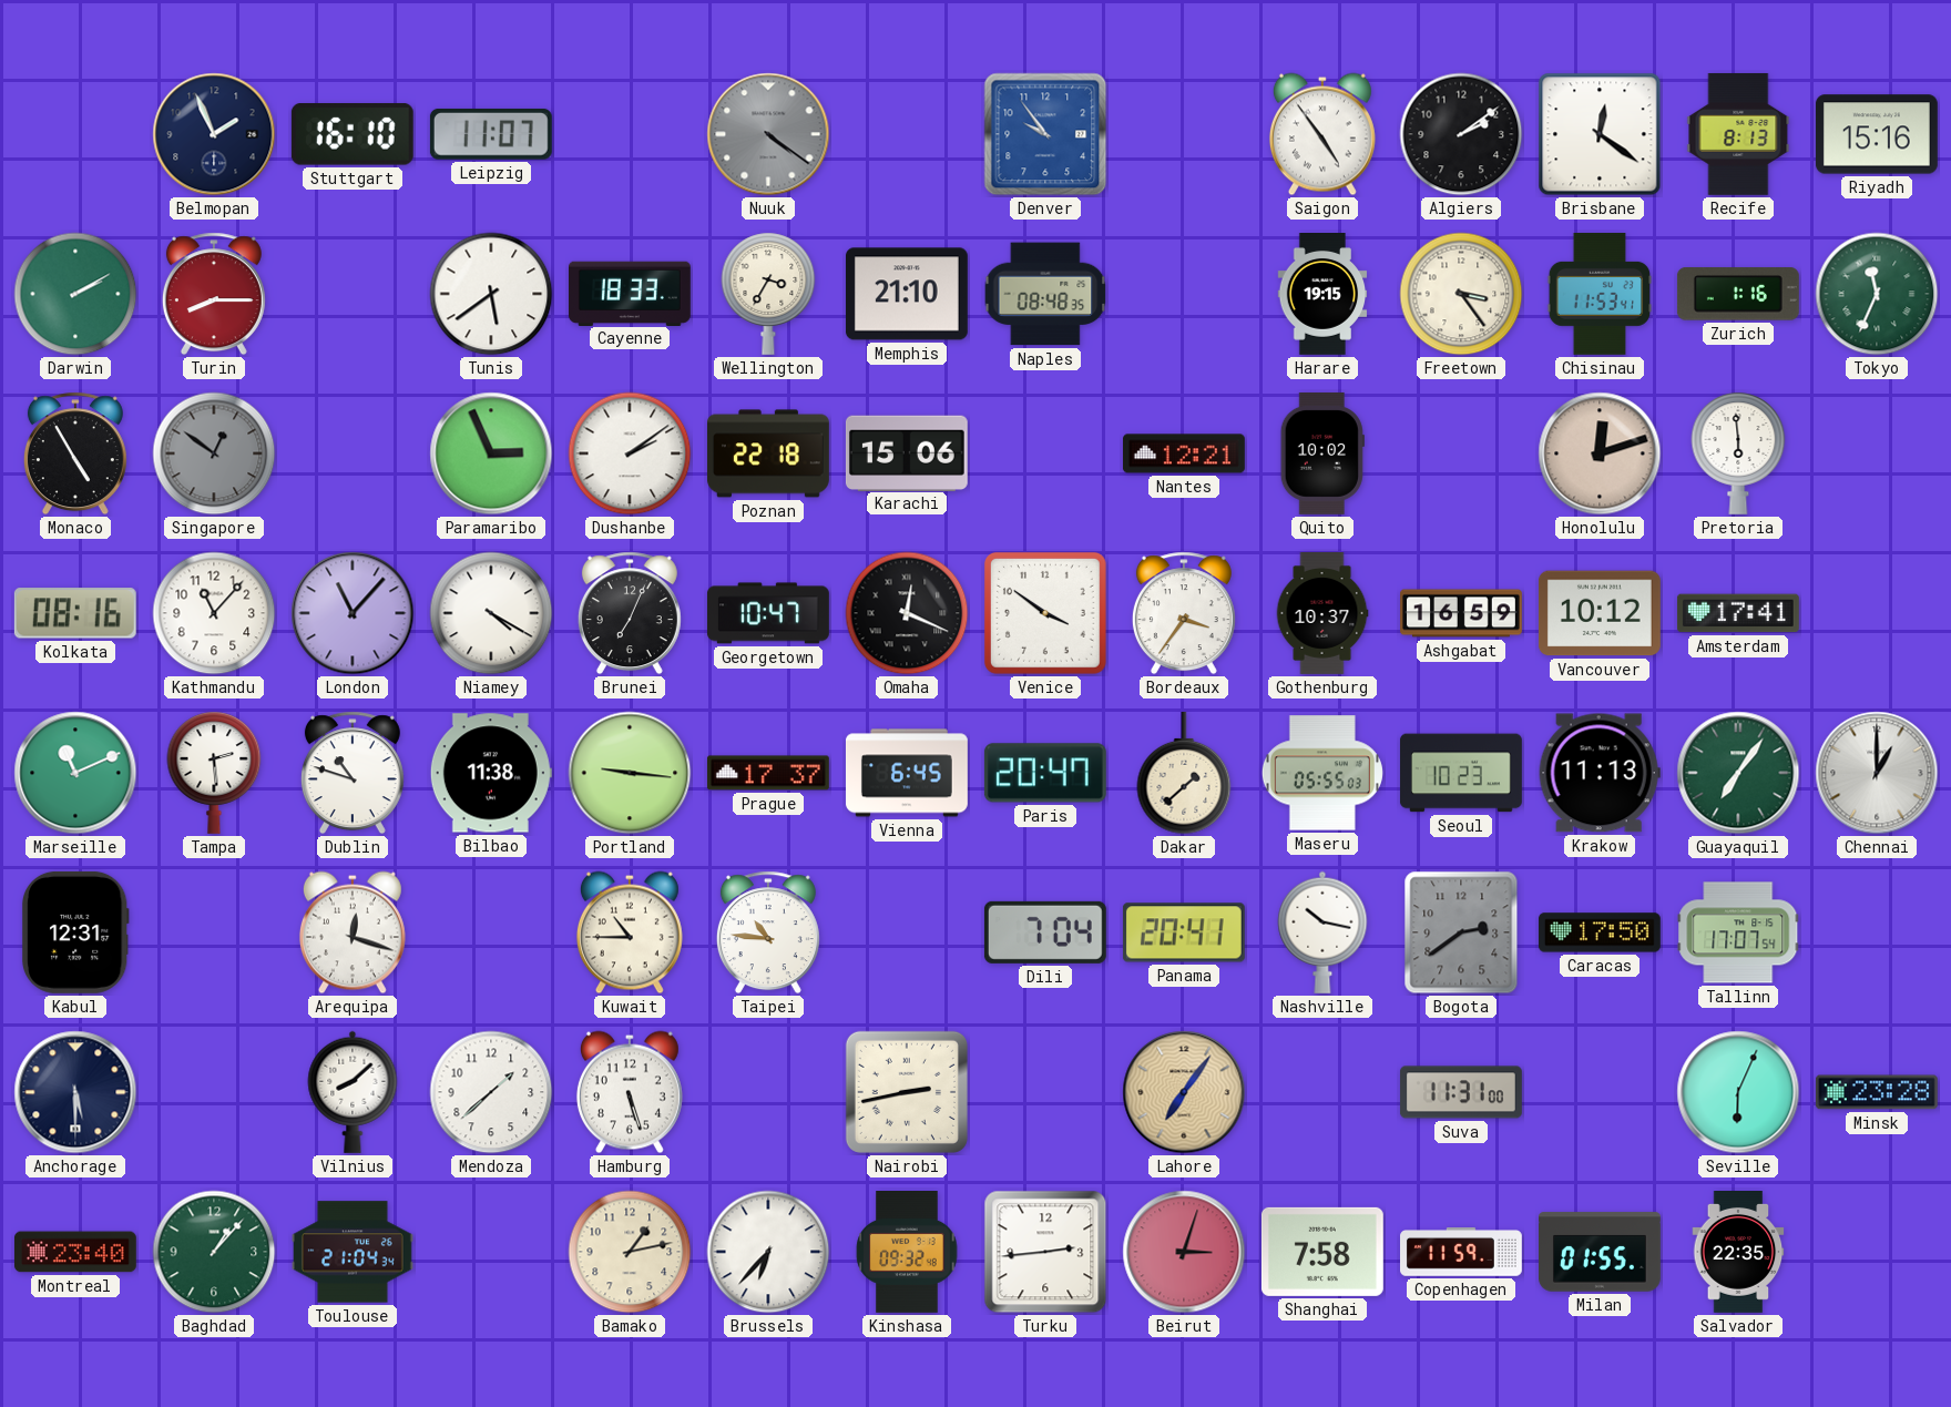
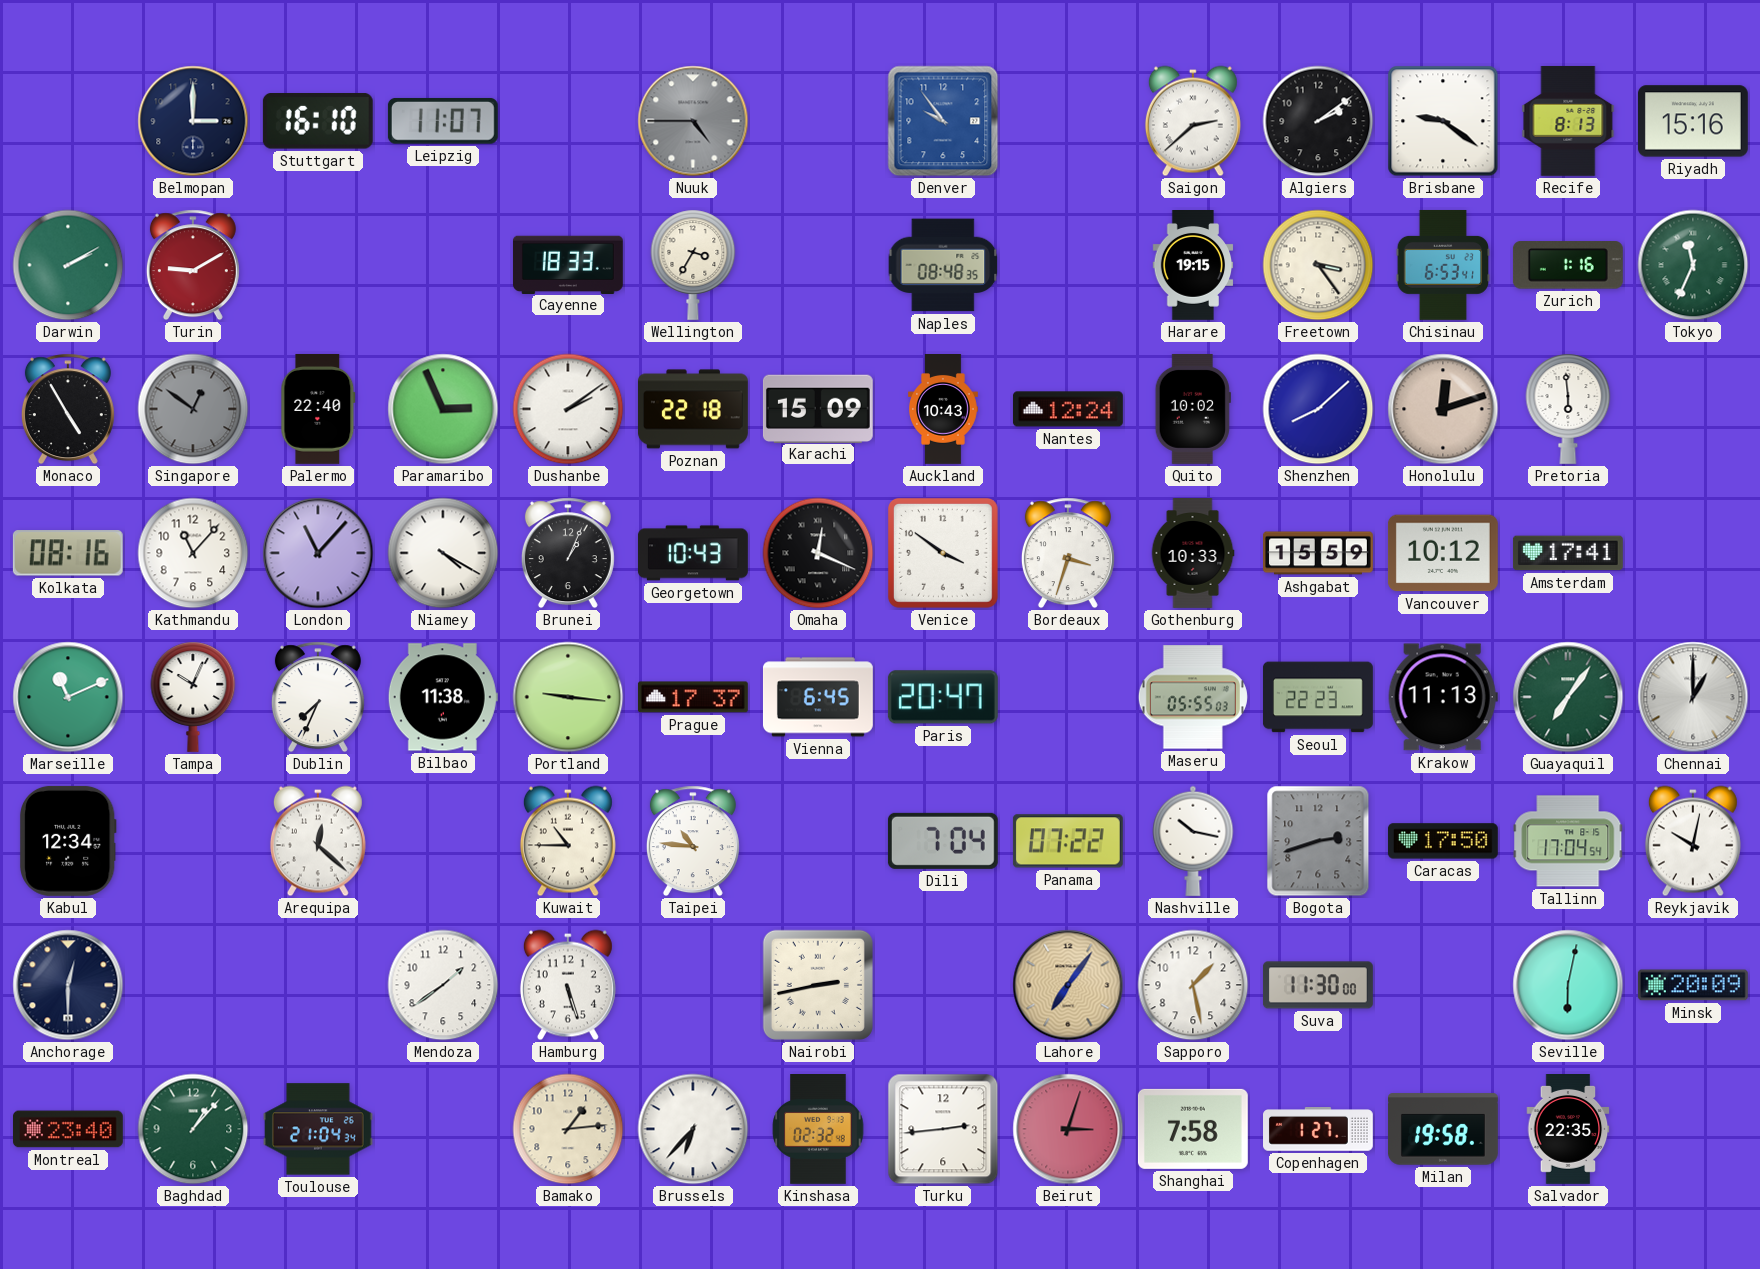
Belmopan: 1:56 -> 3:00 (193, 121)
Nuuk: 4:21 -> 4:45 (693, 121)
Saigon: 4:54 -> 2:38 (1193, 121)
Brisbane: 12:21 -> 9:21 (1443, 121)
Turin: 8:15 -> 9:10 (193, 265)
Tunis: 5:39 -> none (491, 294)
Memphis: 21:10 -> none (907, 294)
Chisinau: 11:53 -> 6:53 (1443, 265)
Palermo: none -> 22:40 (318, 409)
Karachi: 15:06 -> 15:09 (818, 408)
Auckland: none -> 10:43 (943, 409)
Nantes: 12:21 -> 12:24 (1068, 409)
Shenzhen: none -> 8:08 (1318, 409)
Brunei: 7:04 -> 1:04 (568, 553)
Georgetown: 10:47 -> 10:43 (693, 553)
Bordeaux: 3:36 -> 3:33 (1068, 553)
Gothenburg: 10:37 -> 10:33 (1193, 554)
Ashgabat: 16:59 -> 15:59 (1319, 553)
Tampa: 2:29 -> 10:04 (193, 697)
Dublin: 10:48 -> 7:34 (318, 697)
Dakar: 1:38 -> none (1184, 773)
Seoul: 10:23 -> 22:23 (1318, 697)
Kabul: 12:31 -> 12:34 (68, 841)
Arequipa: 12:18 -> 12:22 (318, 841)
Panama: 20:41 -> 07:22 (1068, 841)
Bogota: 2:39 -> 2:42 (1318, 841)
Tallinn: 17:07 -> 17:04 (1568, 841)
Reykjavik: none -> 10:02 (1693, 841)
Anchorage: 5:30 -> 12:30 (68, 985)
Vilnius: 8:08 -> none (353, 1092)
Mendoza: 1:38 -> 1:39 (443, 985)
Sapporo: none -> 1:28 (1193, 985)
Suva: 11:31 -> 11:30 (1318, 985)
Seville: 6:04 -> 6:02 (1568, 985)
Minsk: 23:28 -> 20:09 (1693, 985)
Bamako: 1:13 -> 1:14 (568, 1129)
Kinshasa: 09:32 -> 02:32 (818, 1130)
Copenhagen: 11:59 -> 1:27 (1319, 1129)
Milan: 01:55 -> 19:58 (1444, 1129)
